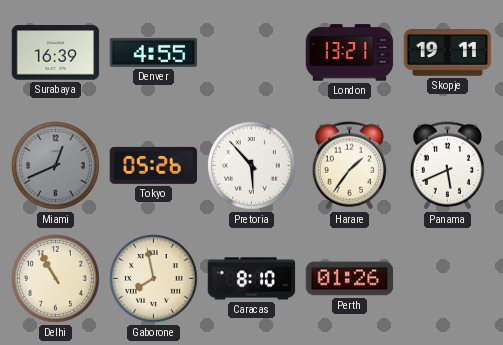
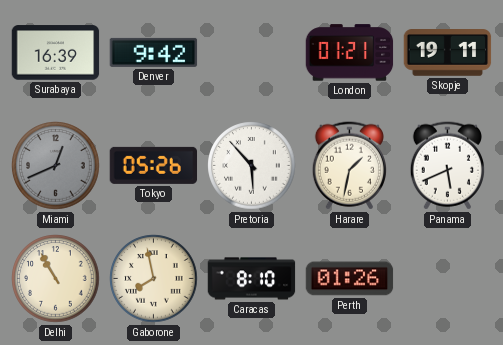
Denver: 4:55 -> 9:42 (154, 52)
London: 13:21 -> 01:21 (350, 53)
Harare: 1:36 -> 1:32 (349, 166)
